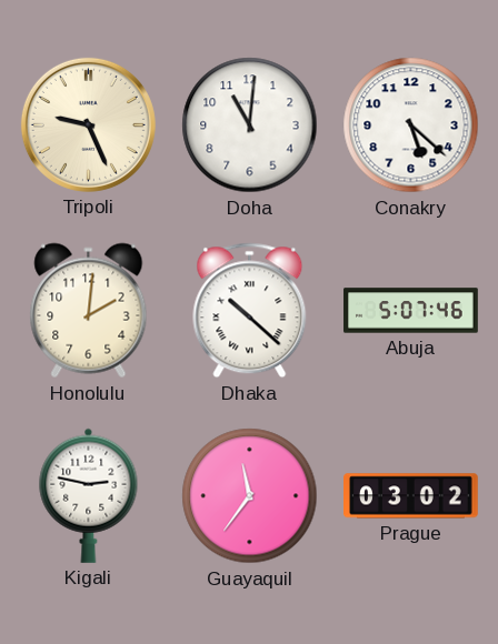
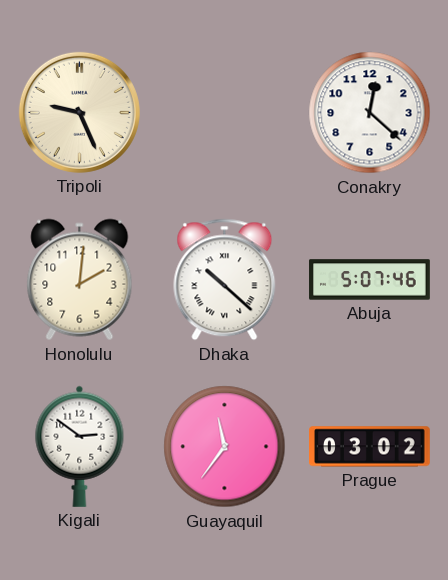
Doha: 11:01 -> none (250, 125)
Conakry: 5:22 -> 12:22 (370, 113)
Kigali: 2:47 -> 2:51 (80, 446)
